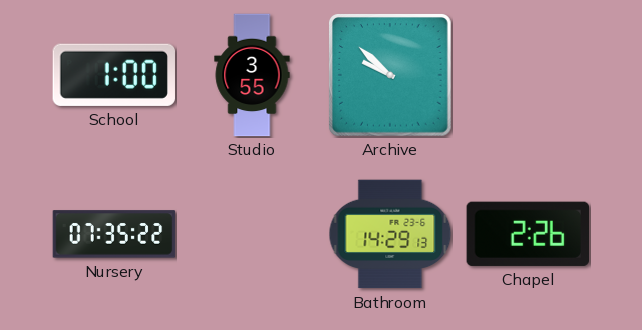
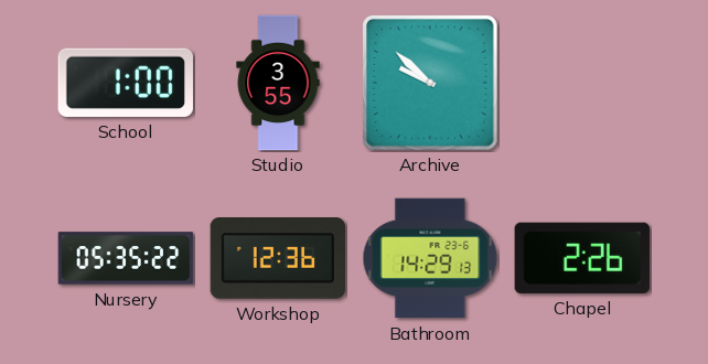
Nursery: 07:35 -> 05:35 (126, 258)
Workshop: none -> 12:36 (278, 259)
